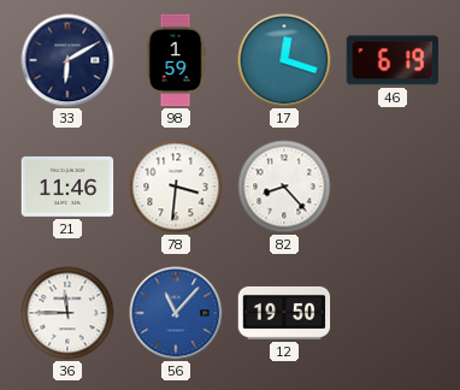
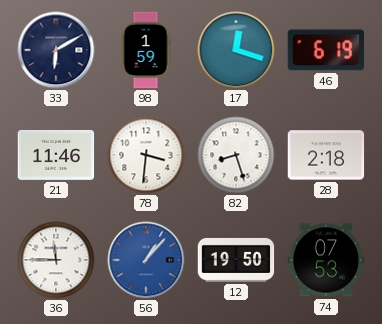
82: 8:23 -> 8:27 (236, 155)
28: none -> 2:18 (326, 155)
56: 11:07 -> 1:07 (146, 260)
74: none -> 07:53 (326, 260)
